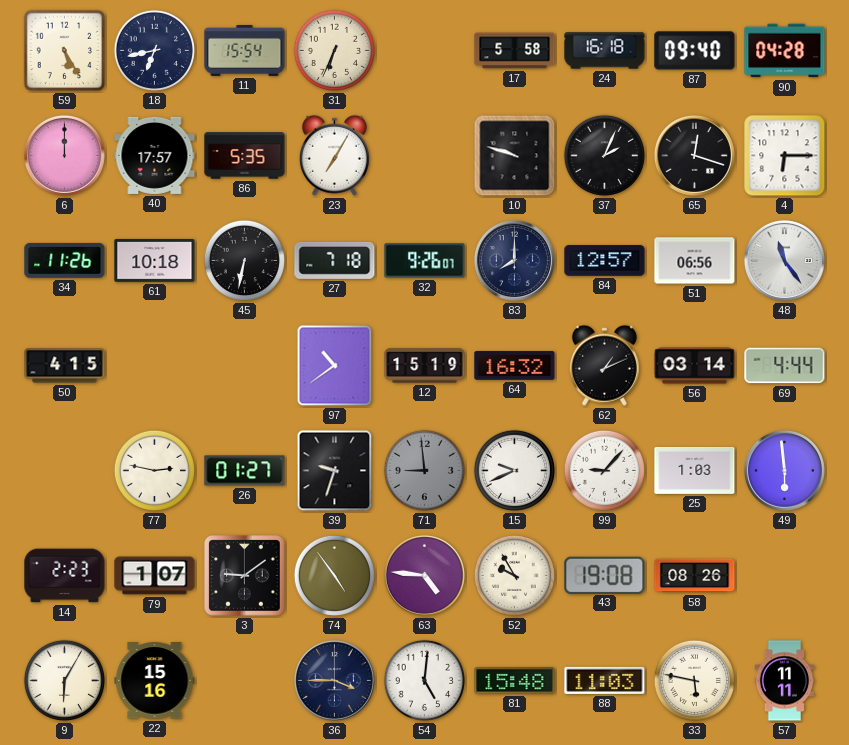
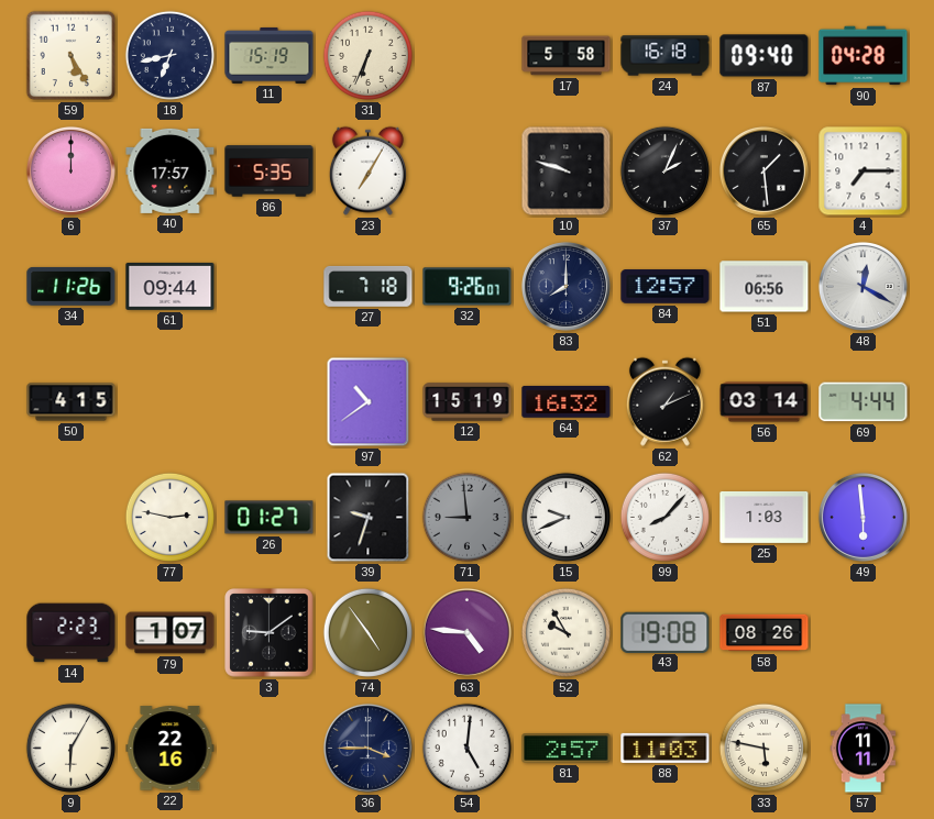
11: 15:54 -> 15:19 (270, 55)
65: 12:18 -> 1:29 (763, 170)
4: 6:15 -> 7:15 (864, 171)
61: 10:18 -> 09:44 (171, 286)
45: 6:32 -> none (244, 260)
48: 11:24 -> 12:20 (862, 286)
99: 9:07 -> 8:07 (664, 517)
22: 15:16 -> 22:16 (171, 749)
81: 15:48 -> 2:57 (567, 749)
